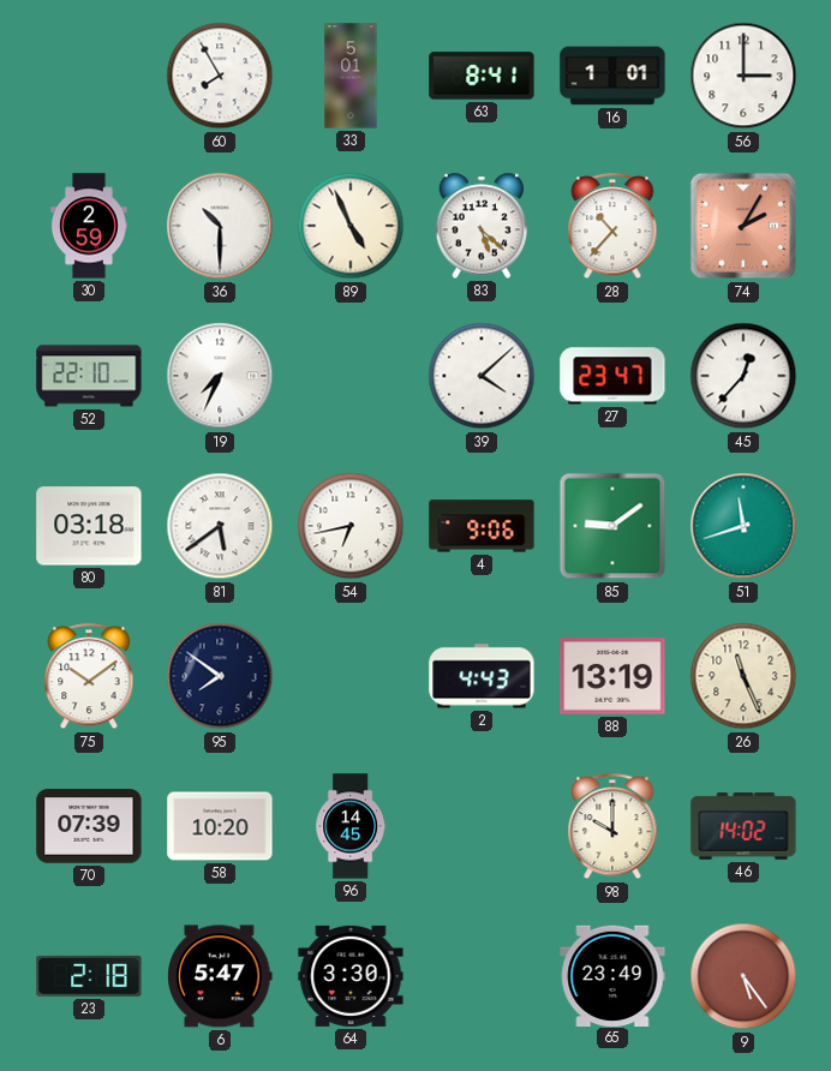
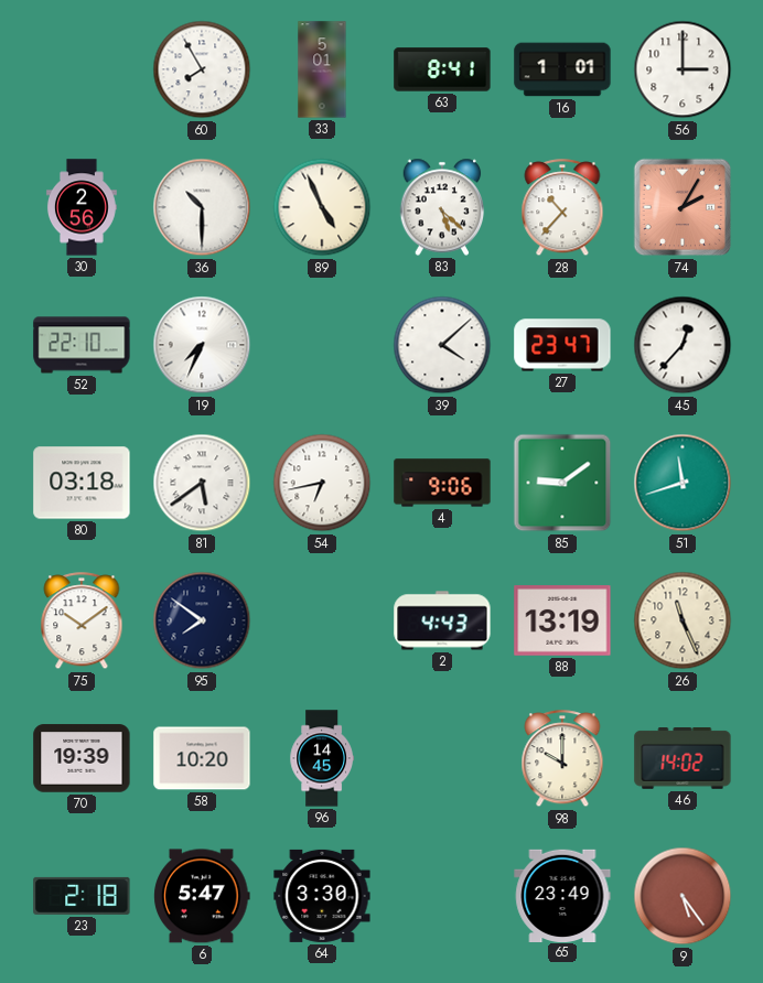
30: 2:59 -> 2:56 (82, 207)
70: 07:39 -> 19:39 (82, 758)
